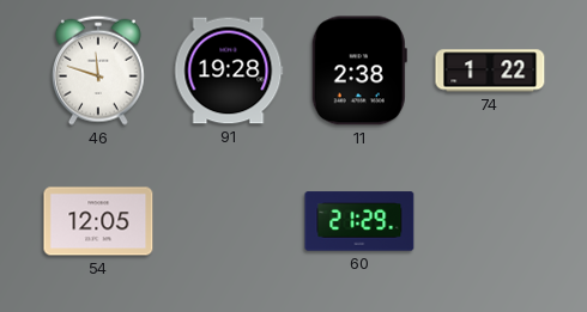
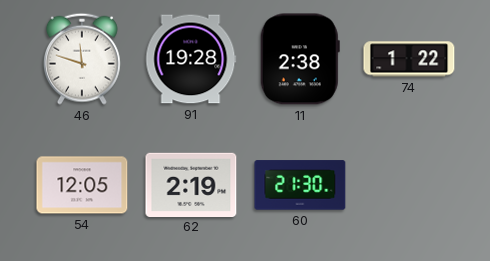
62: none -> 2:19 (191, 184)
60: 21:29 -> 21:30 (300, 185)
